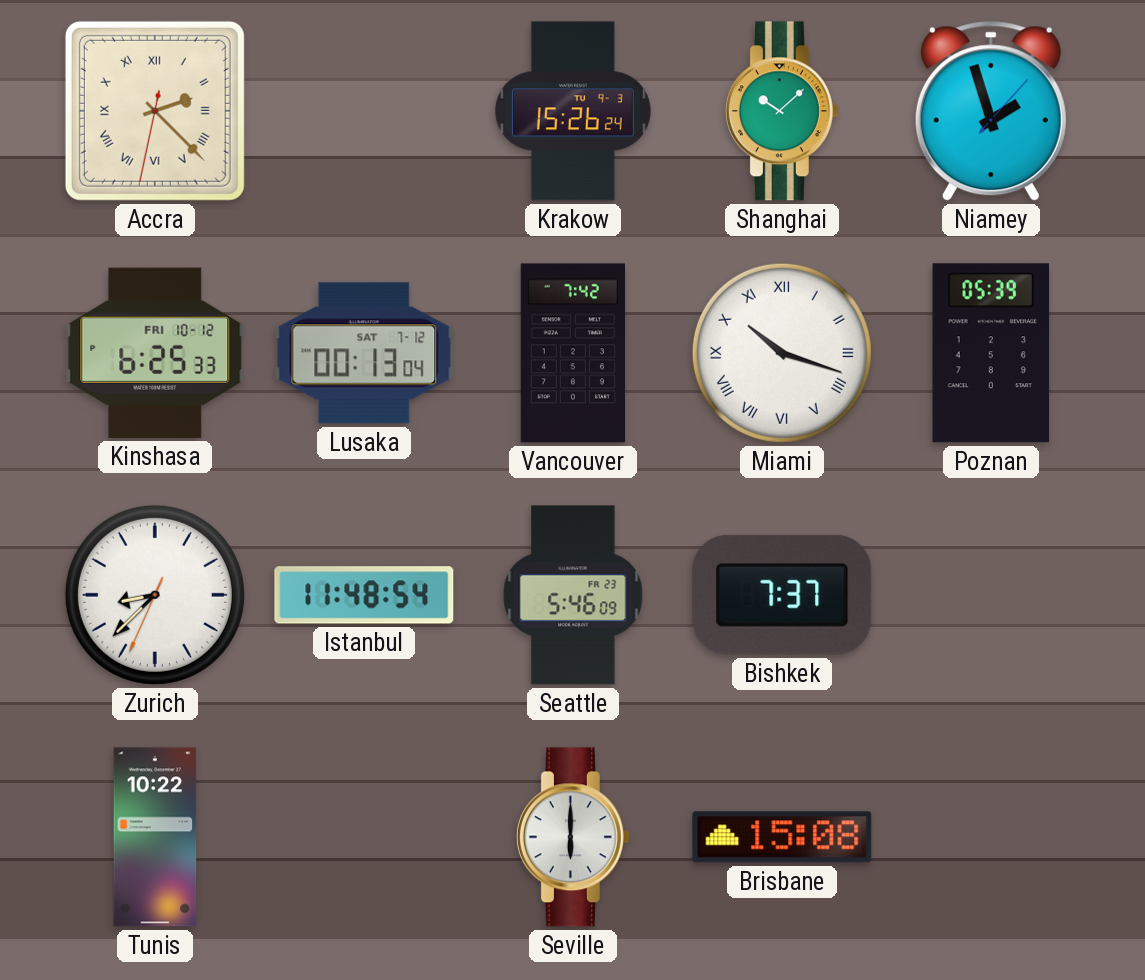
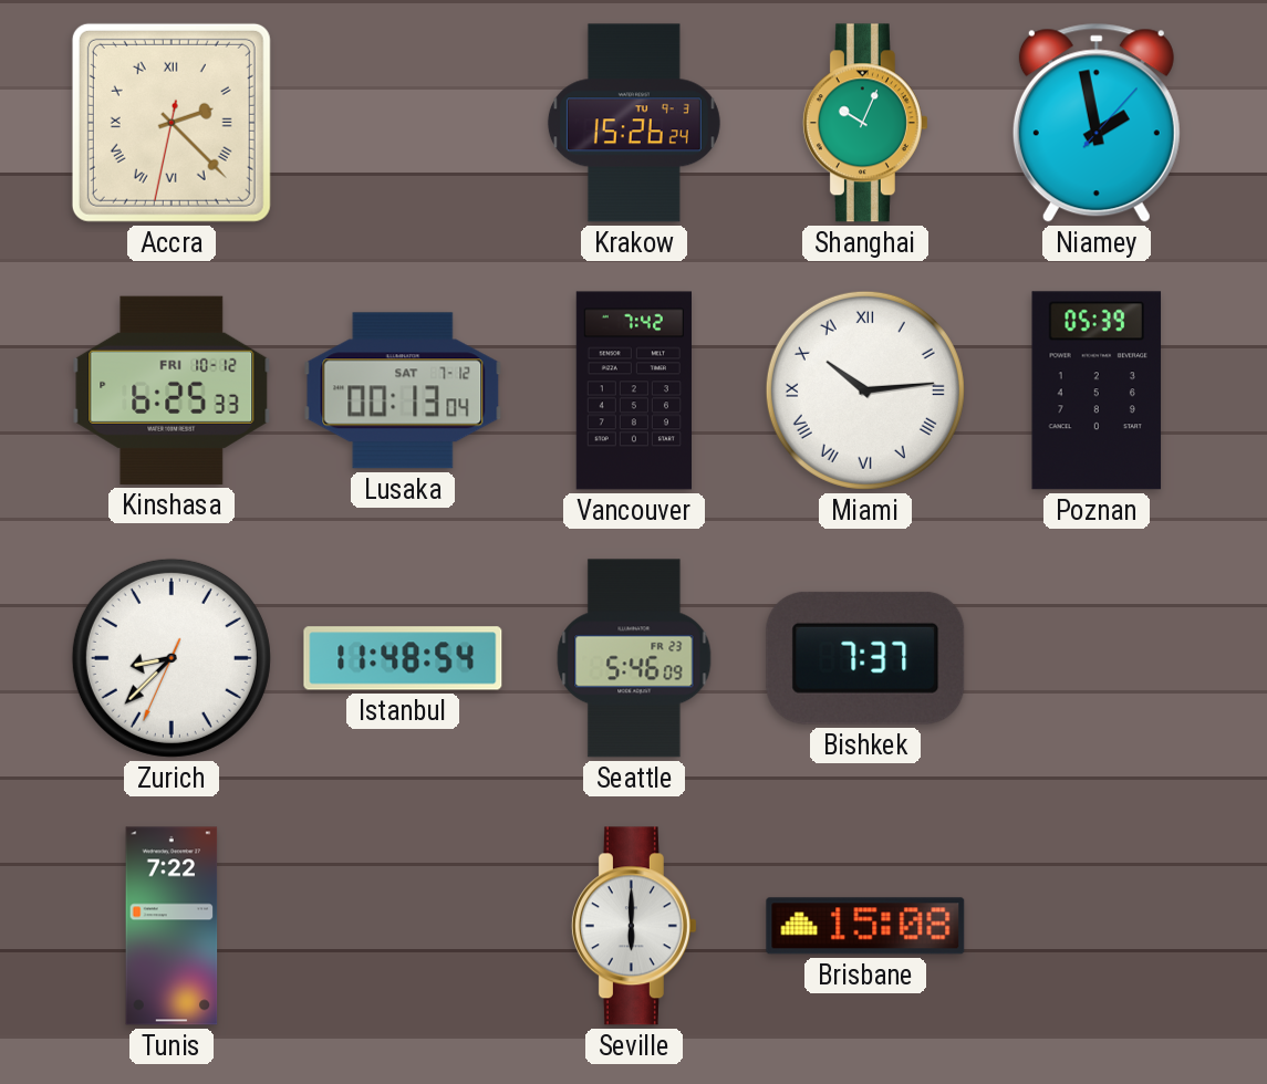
Shanghai: 10:08 -> 10:04 (865, 123)
Niamey: 1:57 -> 1:58 (1097, 123)
Miami: 10:18 -> 10:14 (865, 390)
Tunis: 10:22 -> 7:22 (172, 926)
